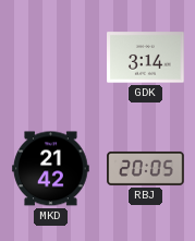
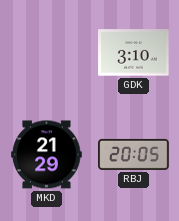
GDK: 3:14 -> 3:10 (134, 53)
MKD: 21:42 -> 21:29 (47, 155)
